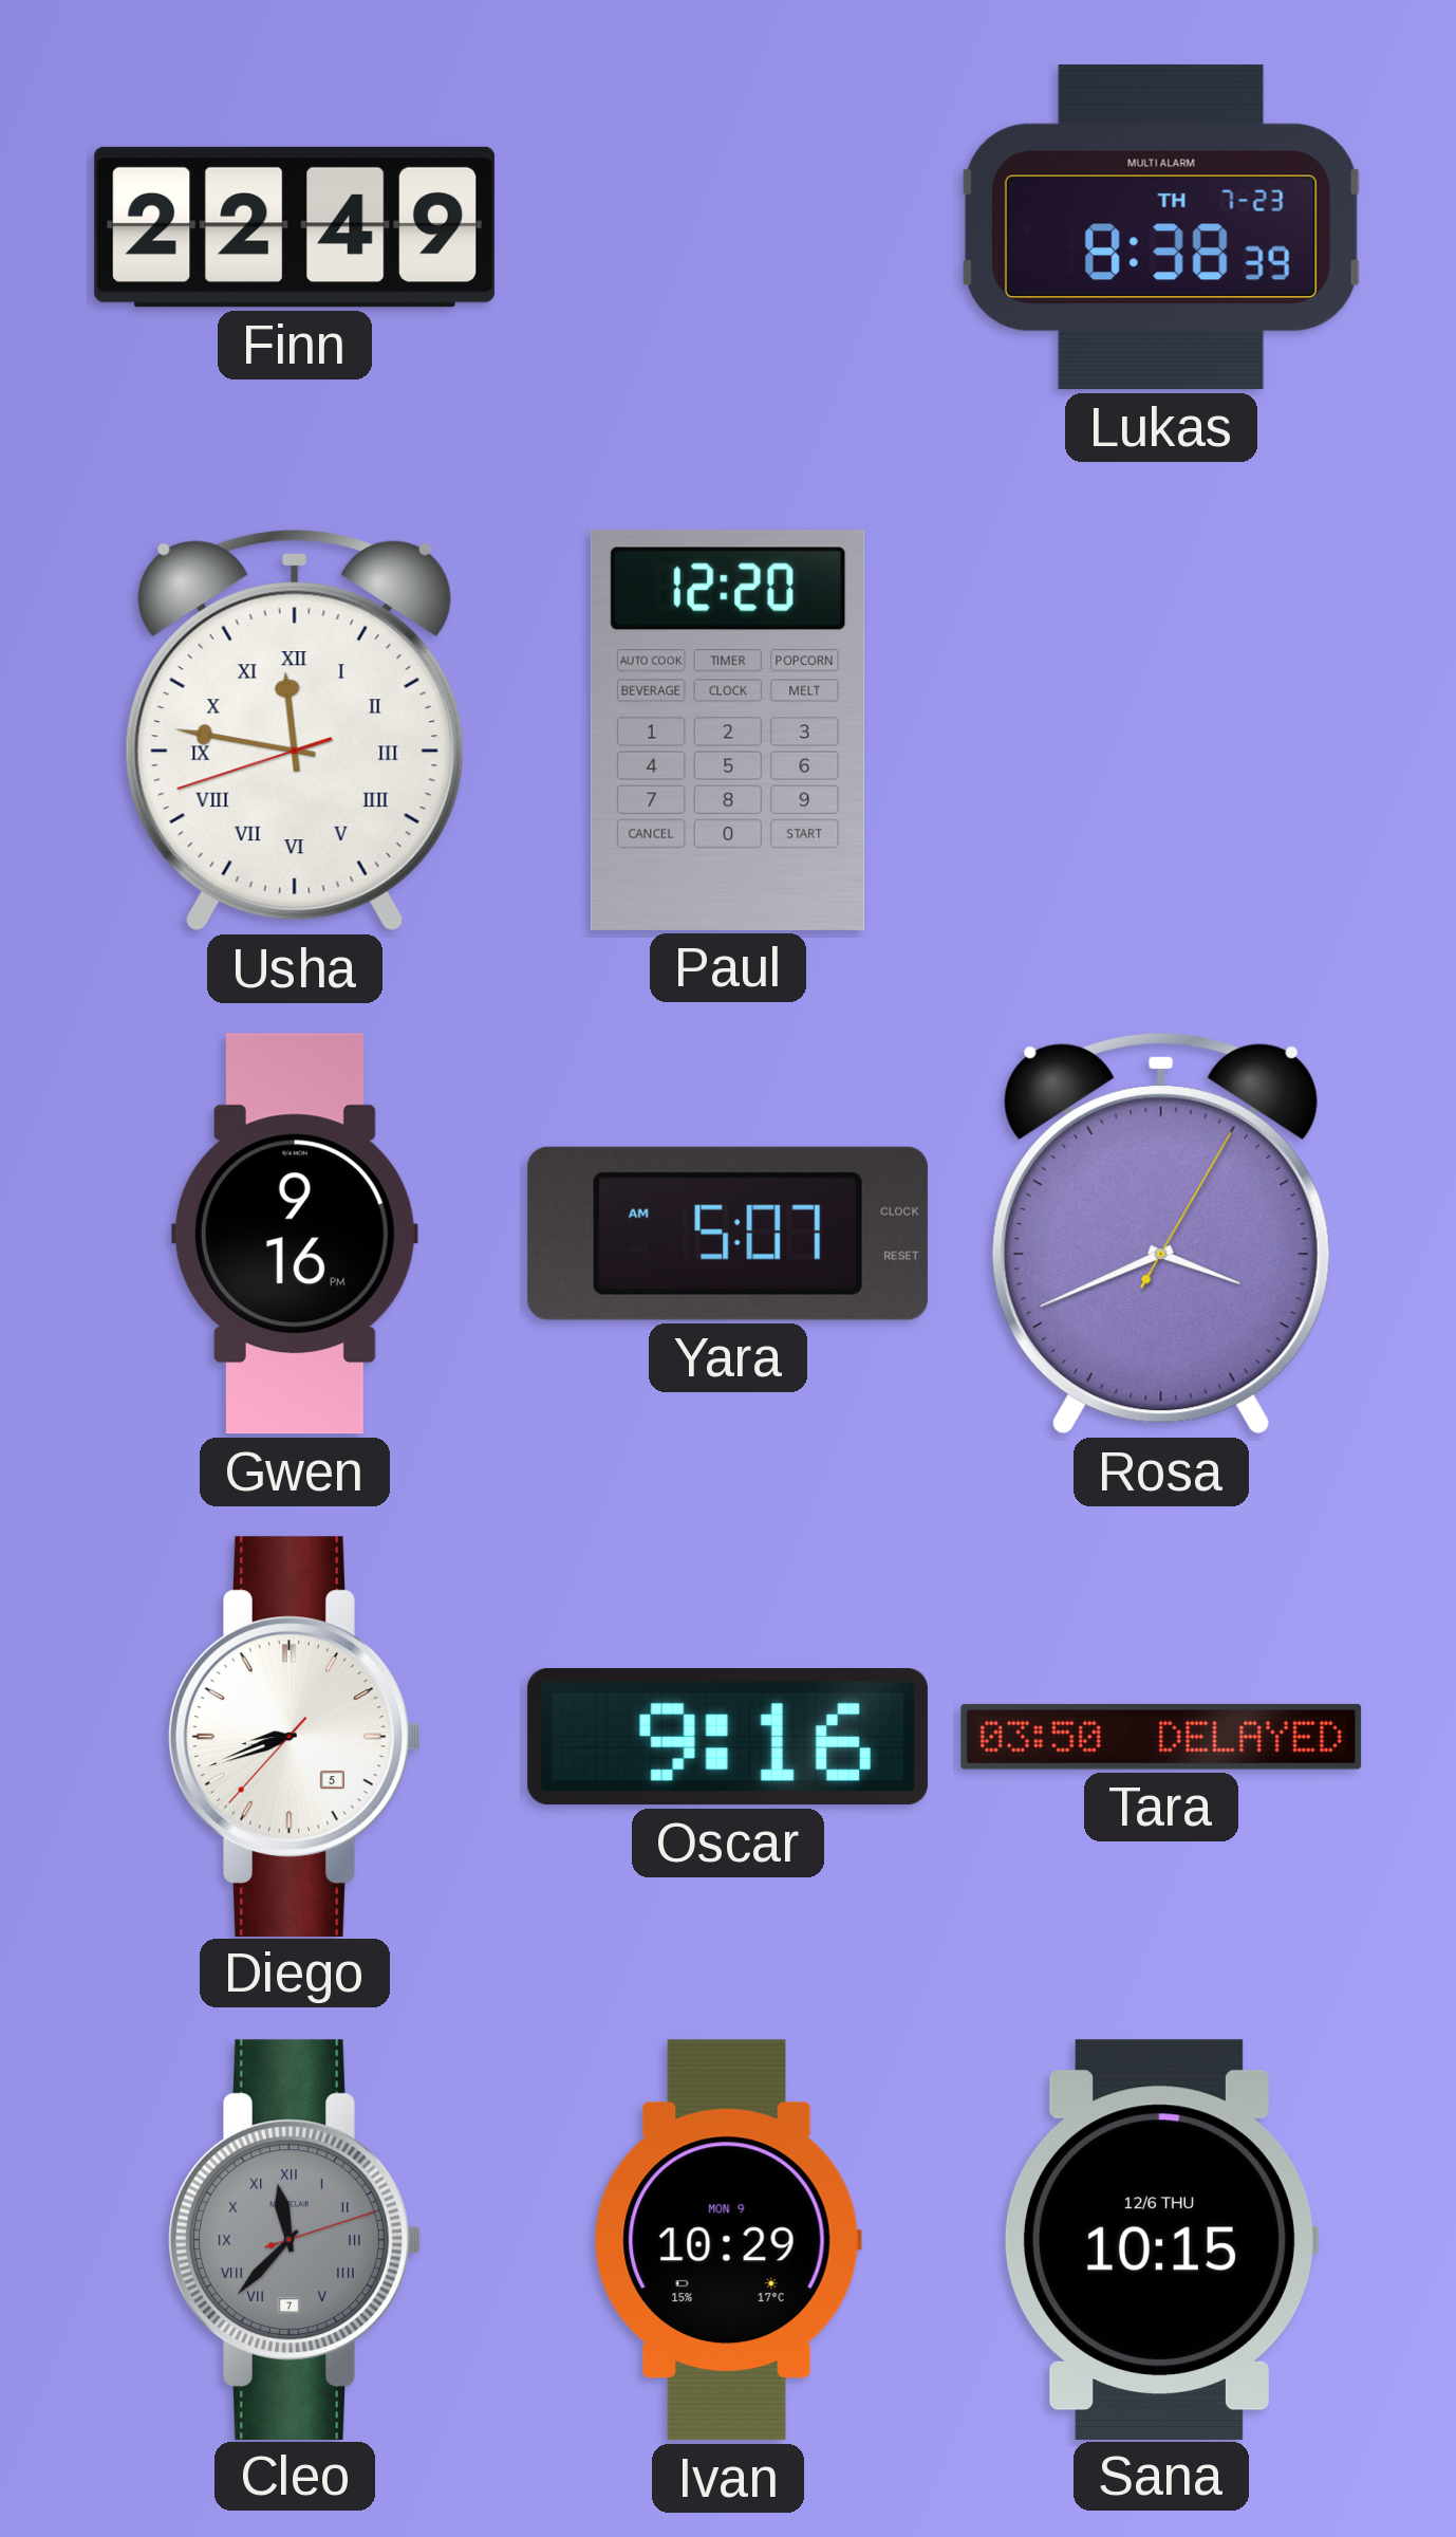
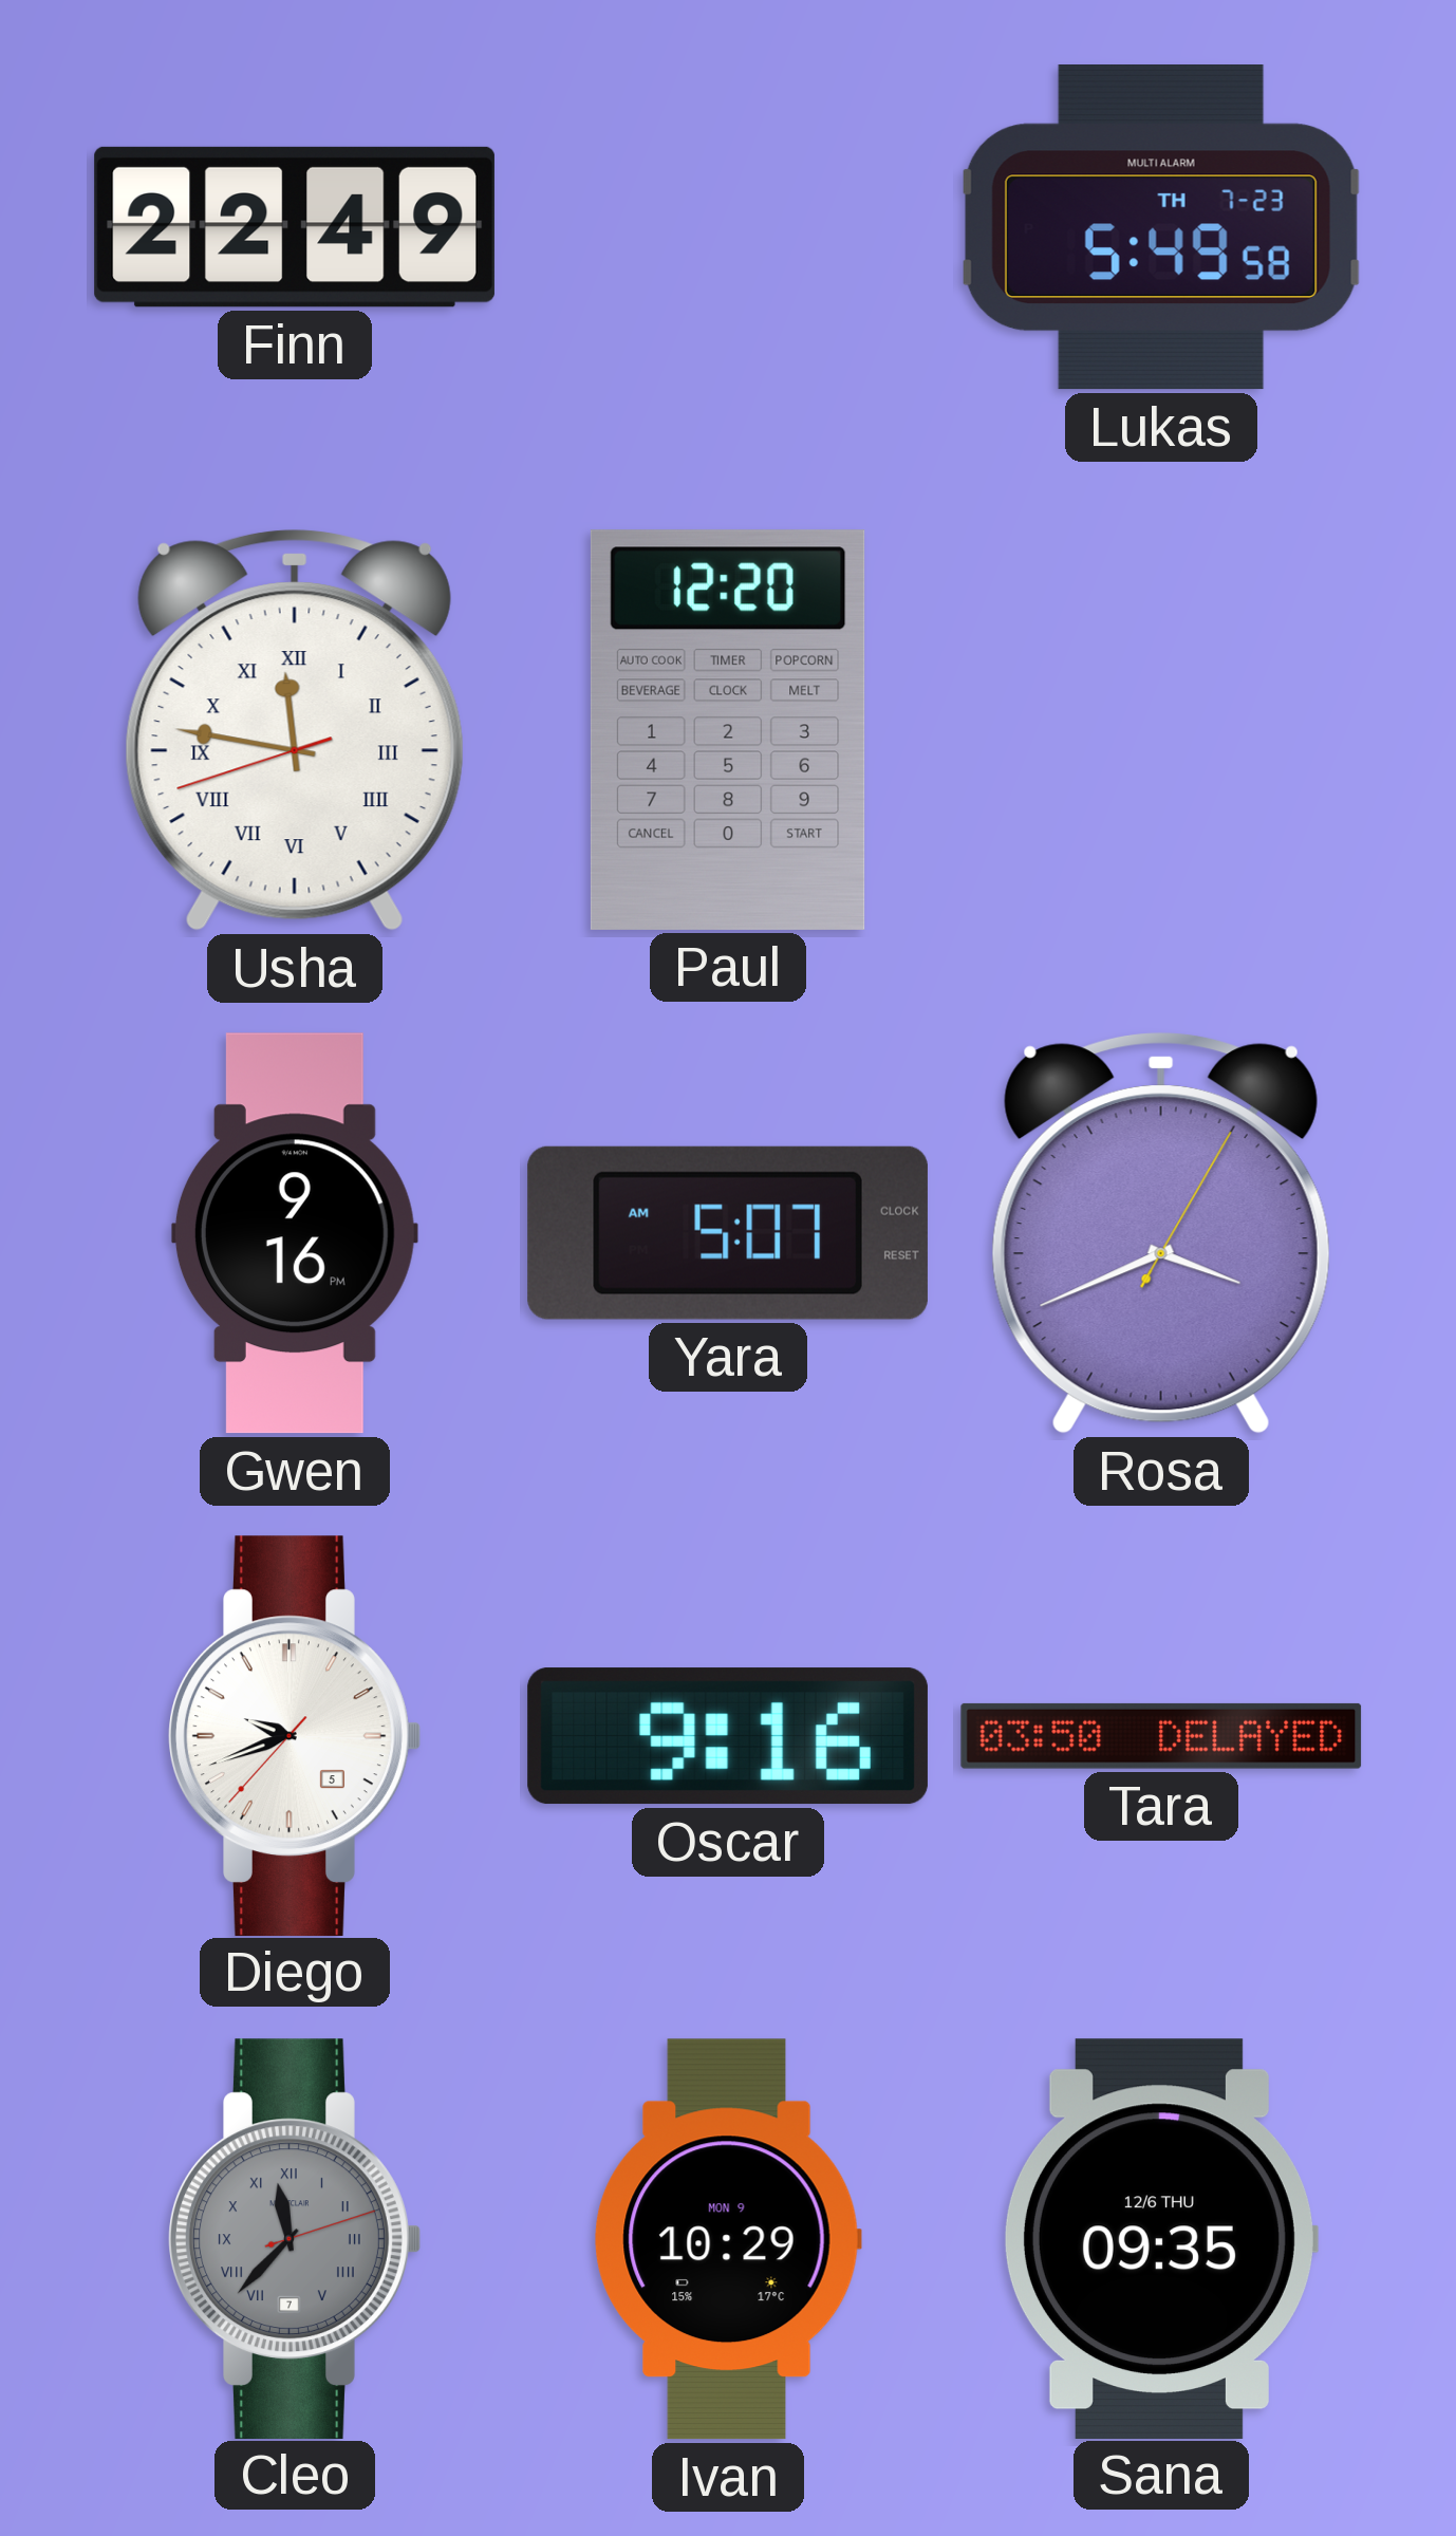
Lukas: 8:38 -> 5:49 (1161, 227)
Diego: 8:41 -> 9:41 (295, 1735)
Sana: 10:15 -> 09:35 (1160, 2238)
